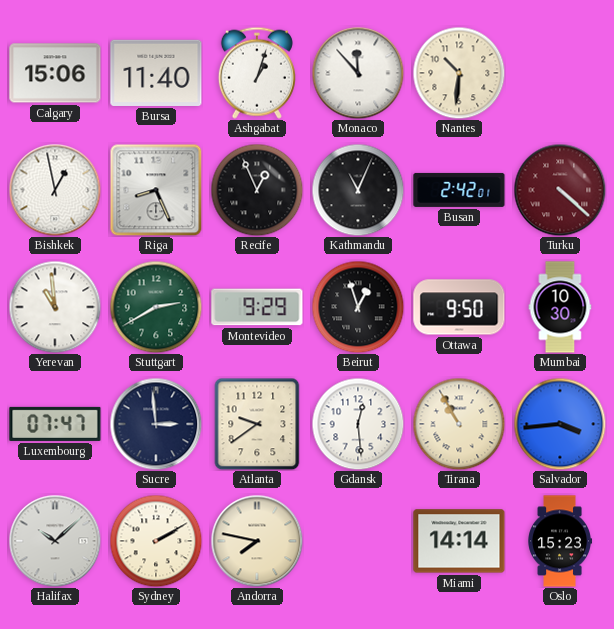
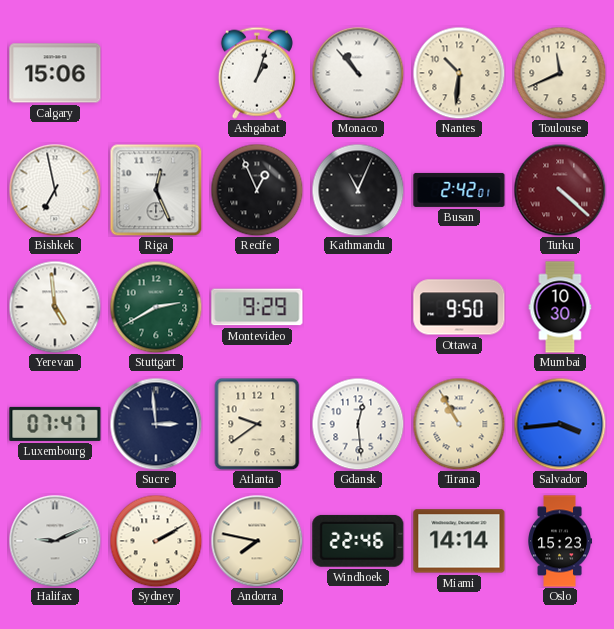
Bursa: 11:40 -> none (156, 73)
Monaco: 11:53 -> 10:53 (358, 73)
Toulouse: none -> 11:41 (560, 73)
Bishkek: 12:58 -> 6:58 (55, 190)
Riga: 8:26 -> 12:26 (156, 190)
Yerevan: 10:59 -> 4:59 (55, 307)
Beirut: 12:57 -> none (358, 307)
Halifax: 10:08 -> 9:11 (55, 541)
Windhoek: none -> 22:46 (358, 541)
